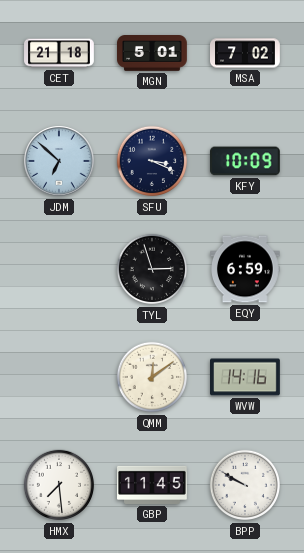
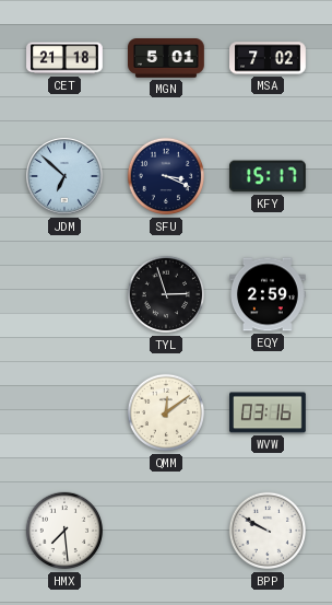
KFY: 10:09 -> 15:17 (268, 176)
EQY: 6:59 -> 2:59 (269, 294)
WVW: 14:16 -> 03:16 (269, 412)
GBP: 11:45 -> none (152, 485)
